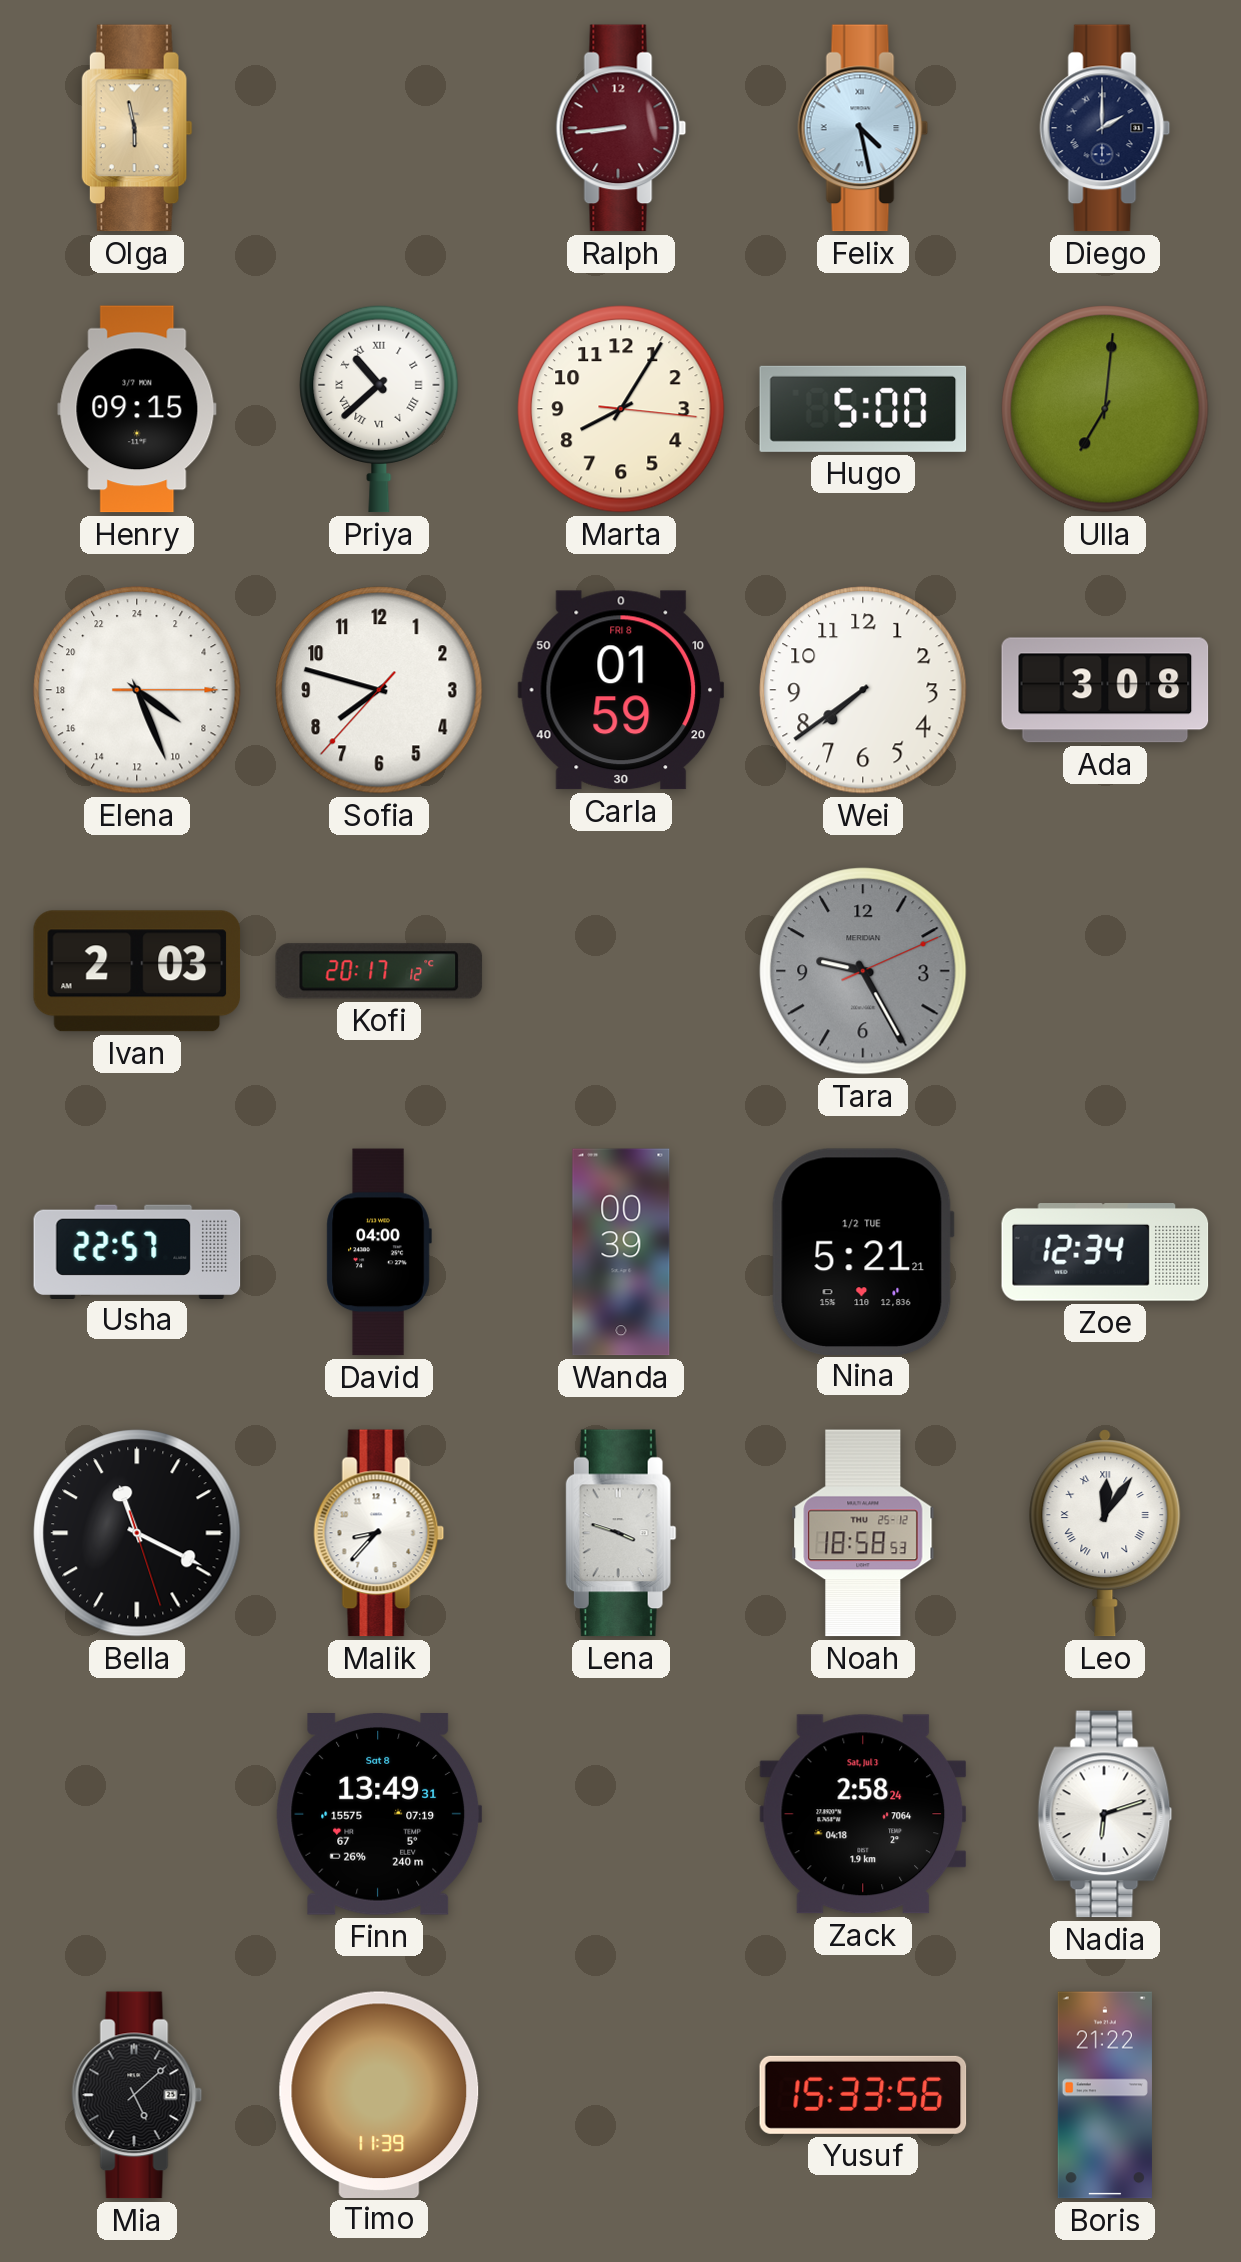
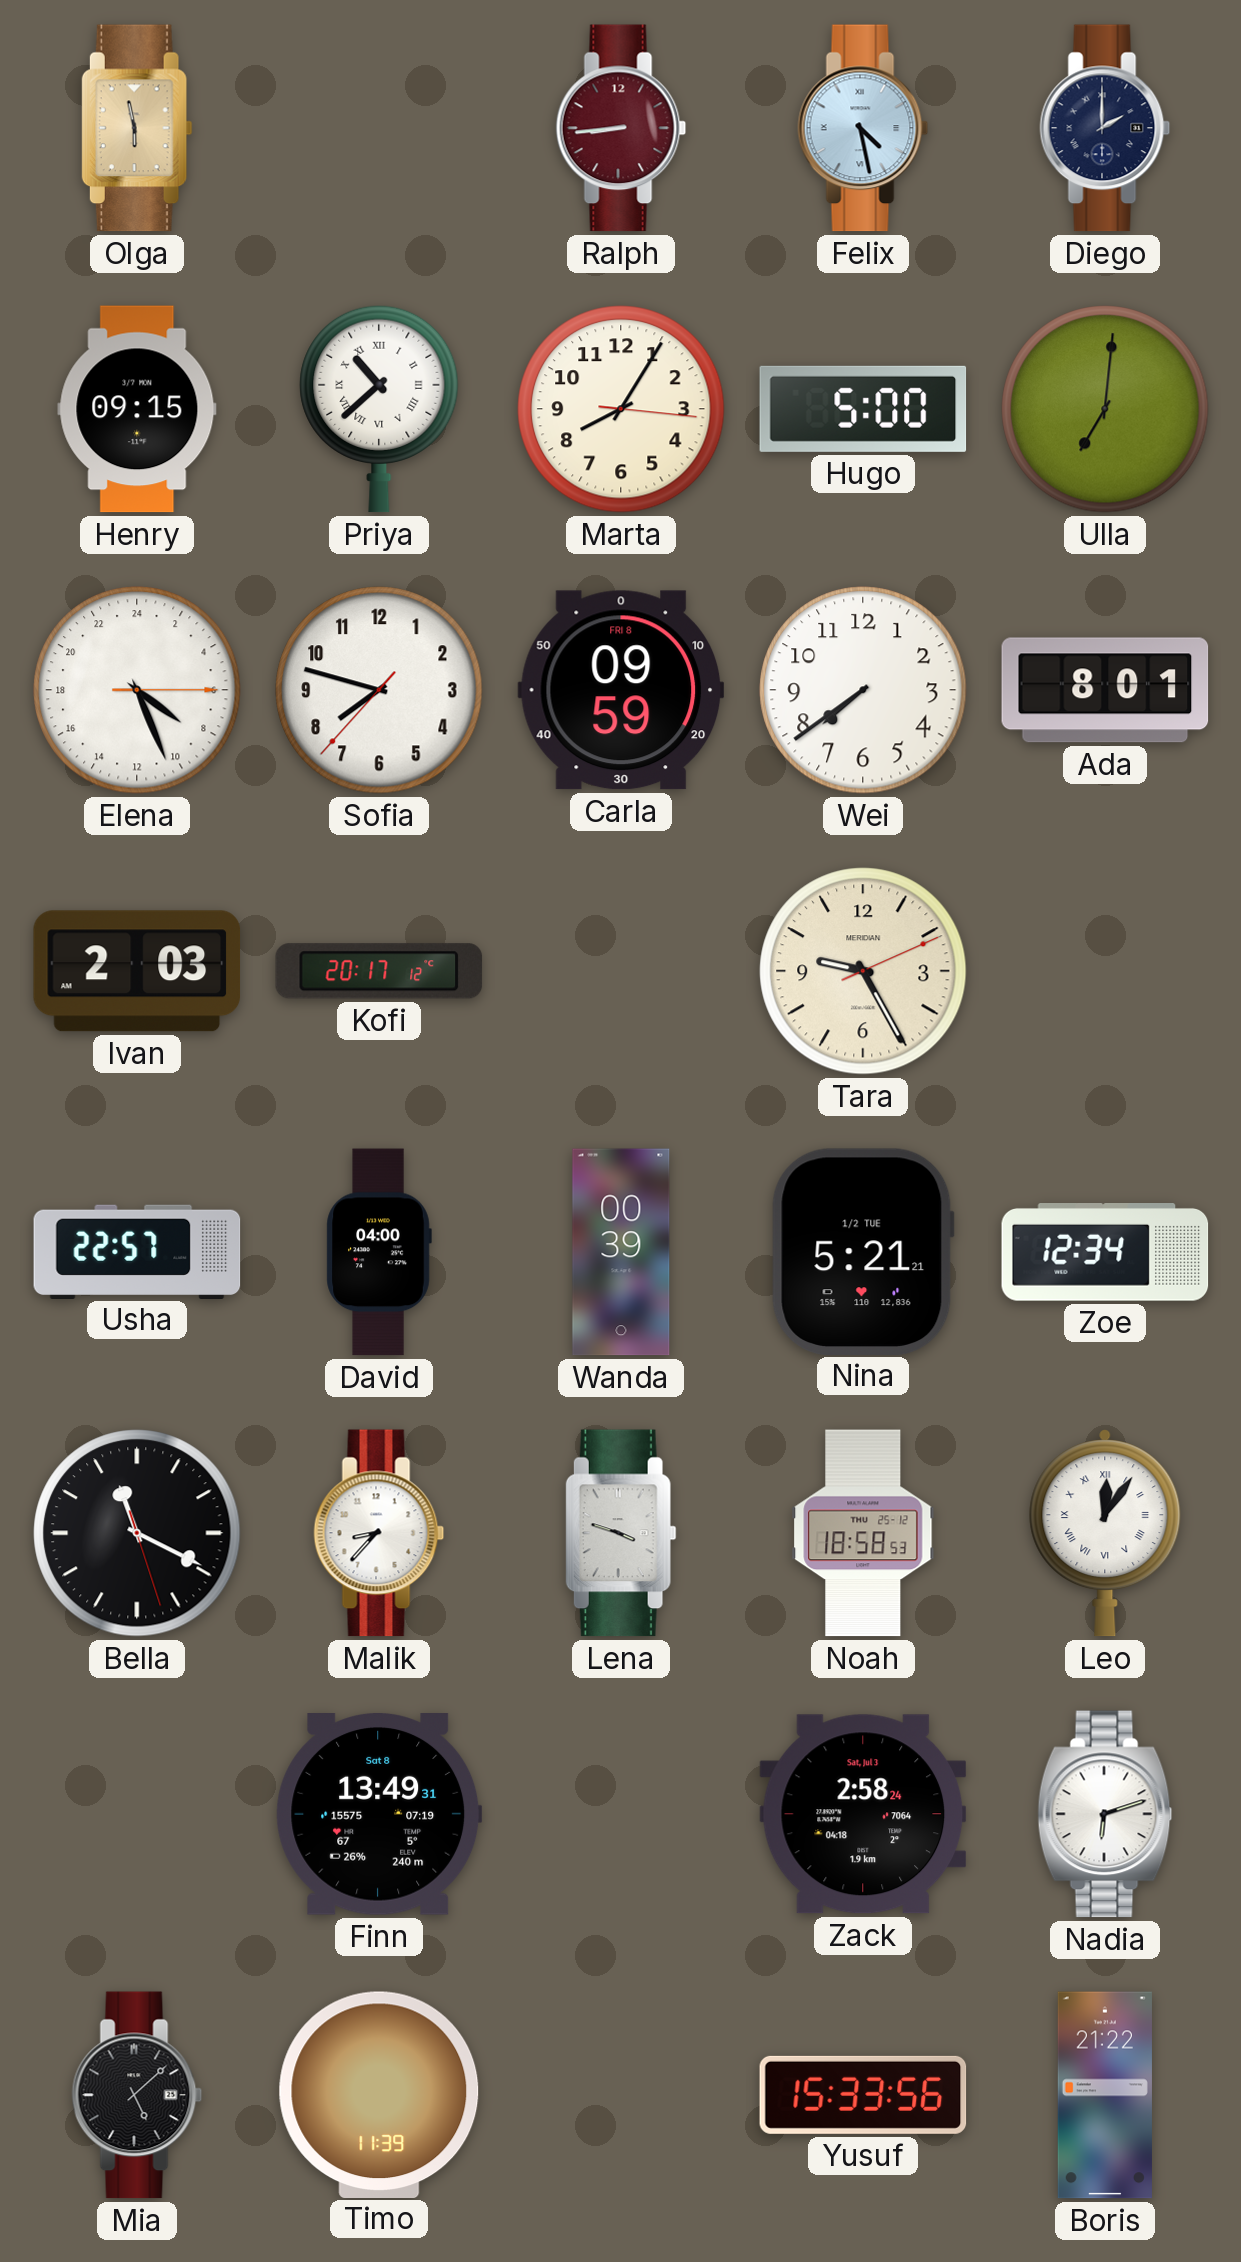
Carla: 01:59 -> 09:59 (621, 690)
Ada: 3:08 -> 8:01 (1105, 690)
Tara dial: grey -> cream (863, 971)
